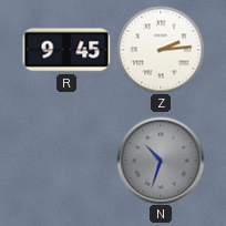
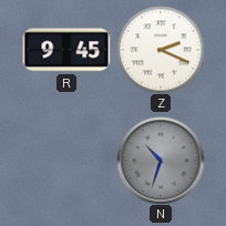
Z: 2:14 -> 2:19 (161, 50)
